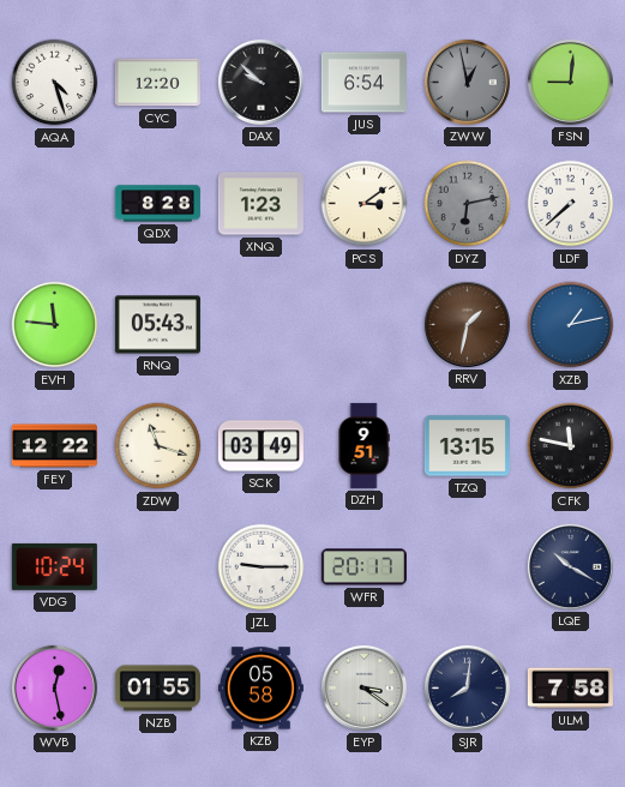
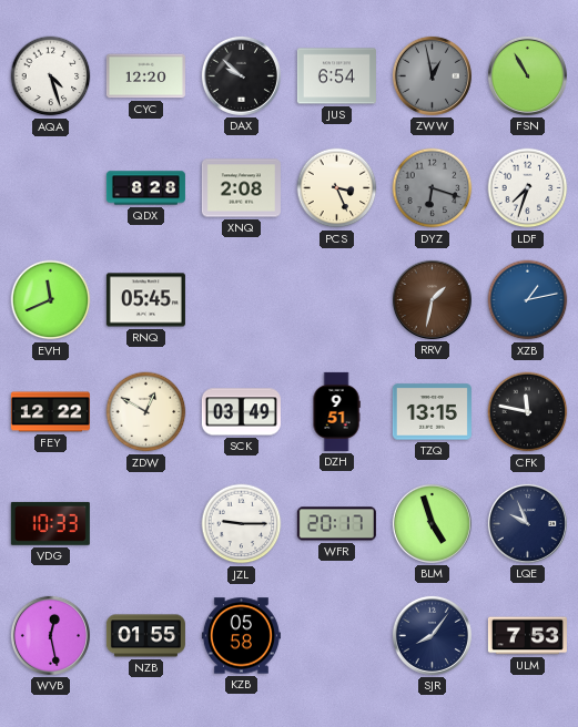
FSN: 9:01 -> 10:55 (527, 75)
XNQ: 1:23 -> 2:08 (241, 188)
PCS: 3:09 -> 3:26 (337, 188)
DYZ: 6:13 -> 6:18 (433, 188)
LDF: 7:38 -> 7:33 (528, 188)
EVH: 11:46 -> 11:41 (51, 300)
RNQ: 05:43 -> 05:45 (145, 300)
ZDW: 11:18 -> 12:50 (146, 412)
VDG: 10:24 -> 10:33 (50, 523)
BLM: none -> 4:57 (432, 523)
LQE: 10:20 -> 9:56 (527, 523)
EYP: 3:21 -> none (363, 687)
SJR: 8:01 -> 8:06 (432, 635)
ULM: 7:58 -> 7:53 (527, 636)
